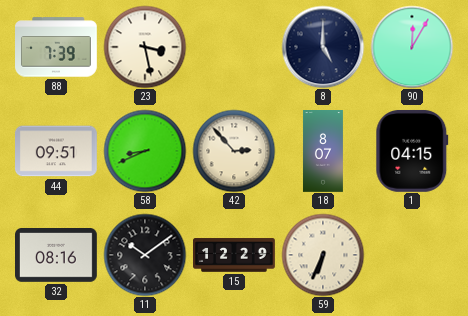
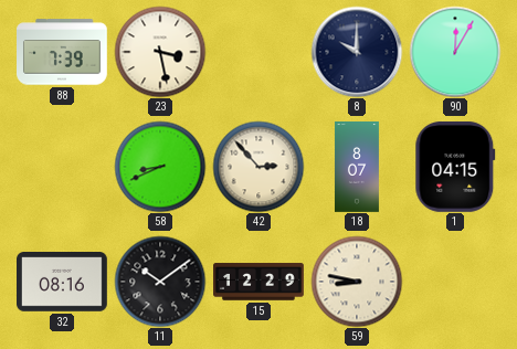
8: 5:00 -> 10:00 (357, 52)
44: 09:51 -> none (57, 151)
59: 6:34 -> 8:47 (357, 282)
